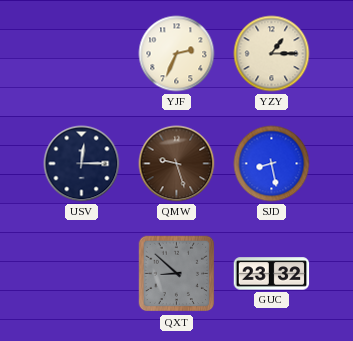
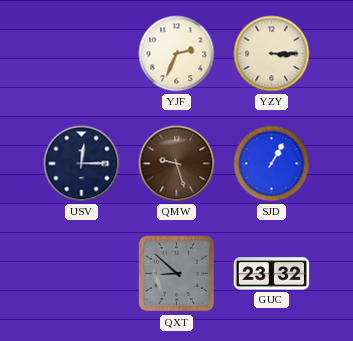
YZY: 1:15 -> 3:15 (272, 54)
SJD: 8:28 -> 1:05 (272, 164)
